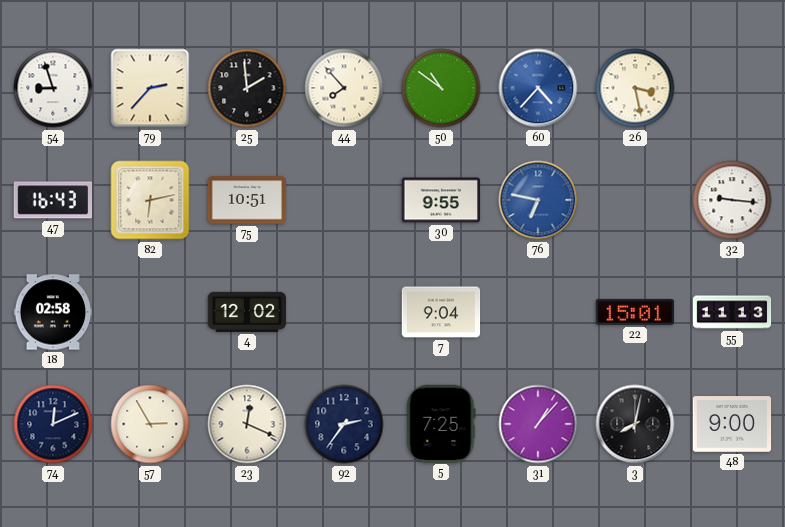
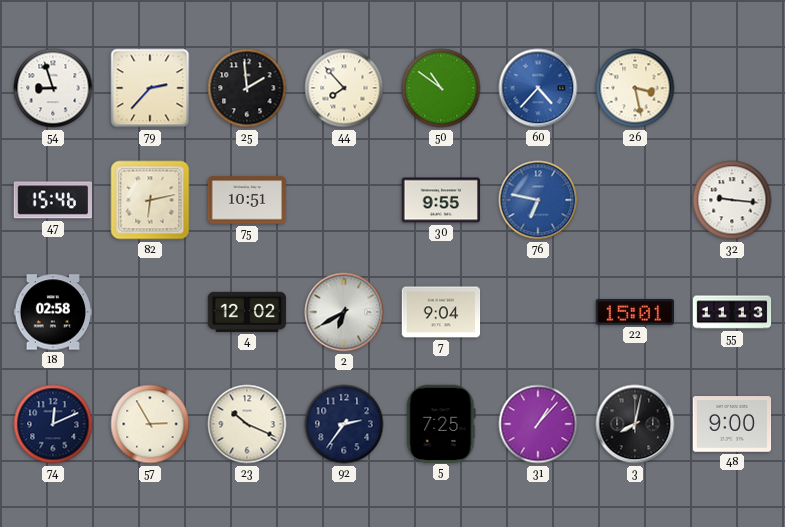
47: 16:43 -> 15:46 (52, 200)
2: none -> 6:40 (344, 312)
23: 12:19 -> 10:19 (247, 424)
